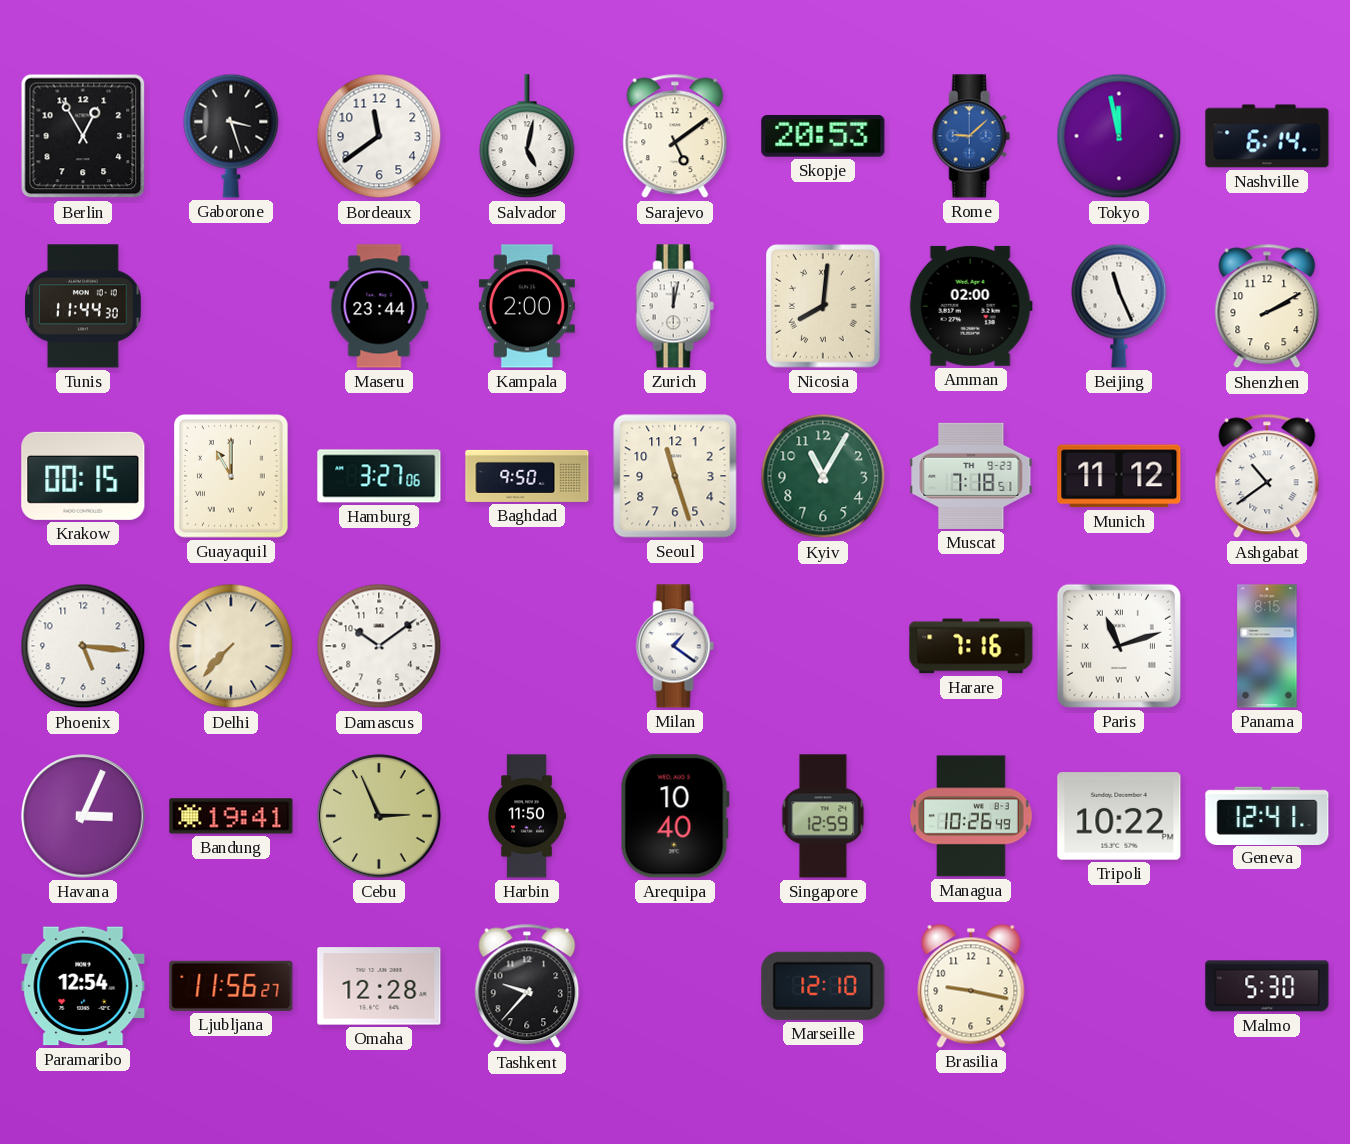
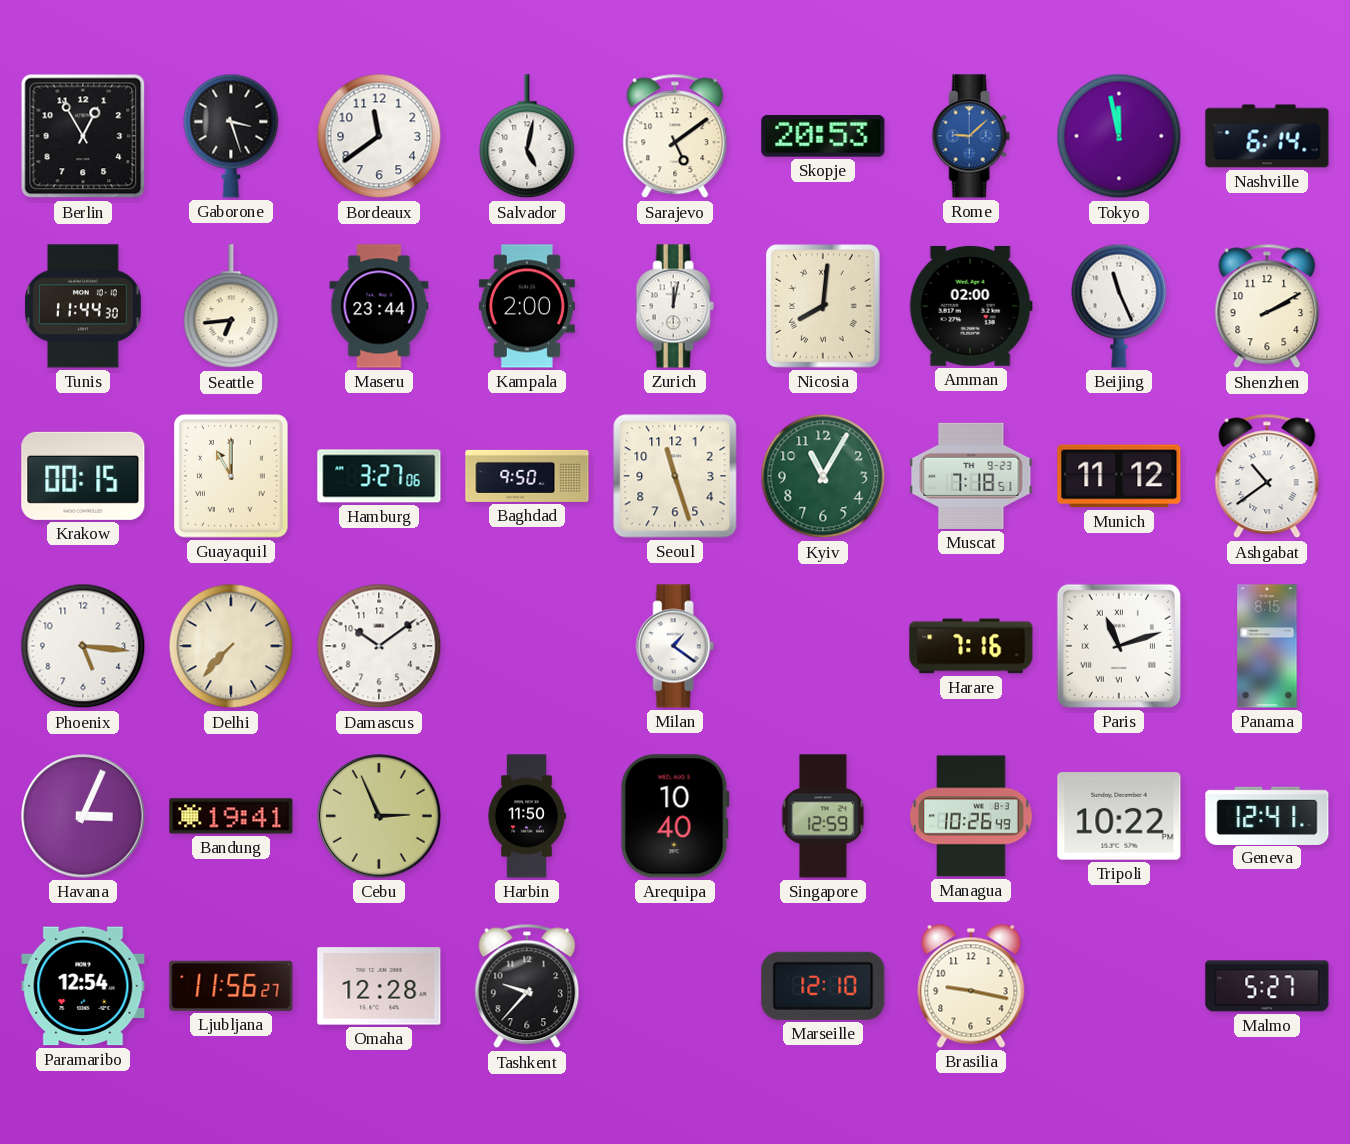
Seattle: none -> 6:44 (231, 307)
Malmo: 5:30 -> 5:27 (1267, 986)
